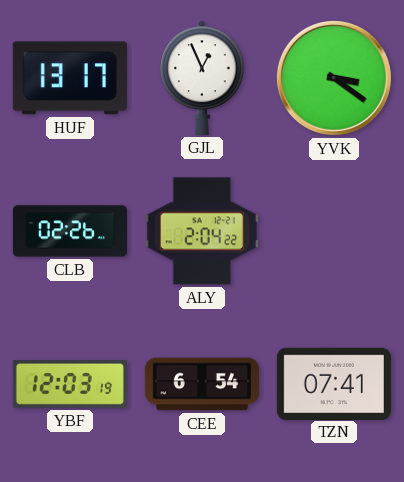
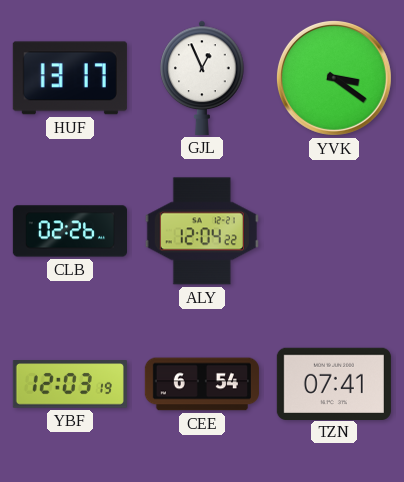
ALY: 2:04 -> 12:04 (202, 231)
